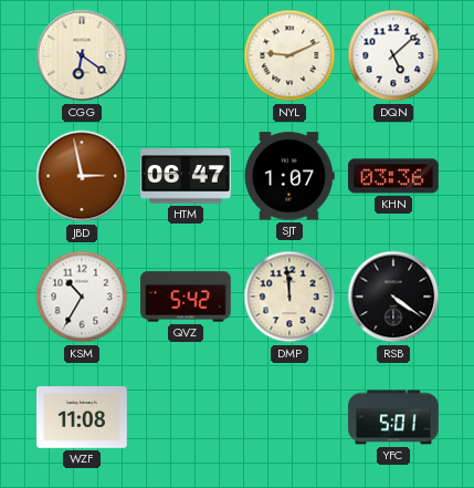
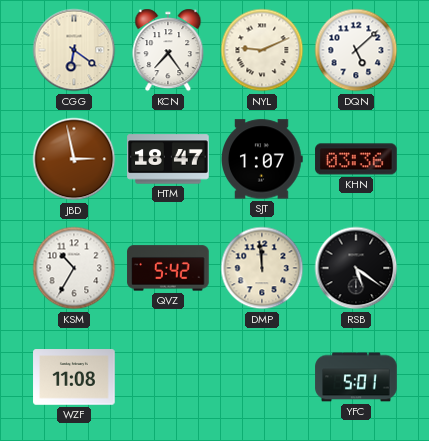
KCN: none -> 7:24 (168, 50)
HTM: 06:47 -> 18:47 (168, 159)
RSB: 4:21 -> 5:21 (356, 268)
